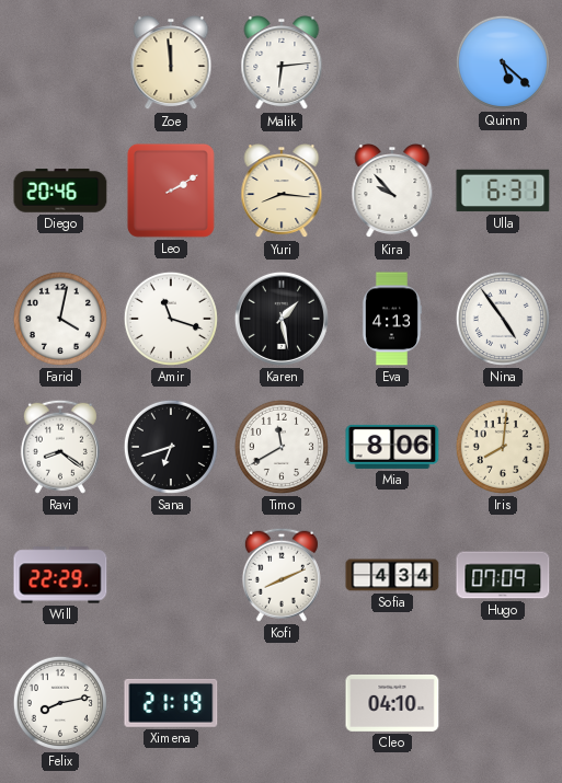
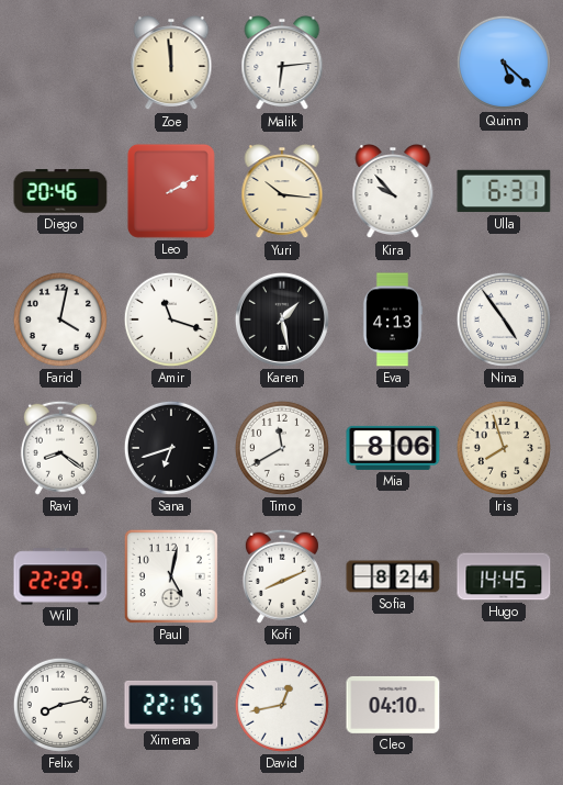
Yuri: 8:16 -> 10:16 (282, 192)
Iris: 8:01 -> 7:57 (504, 448)
Paul: none -> 5:02 (171, 576)
Sofia: 4:34 -> 8:24 (393, 576)
Hugo: 07:09 -> 14:45 (504, 576)
Ximena: 21:19 -> 22:15 (171, 705)
David: none -> 12:43 (282, 705)
